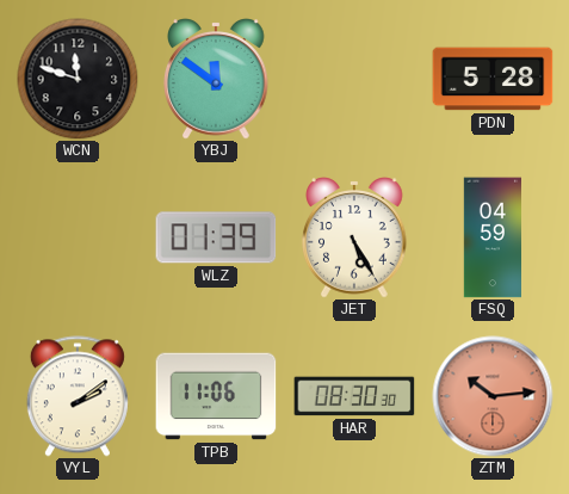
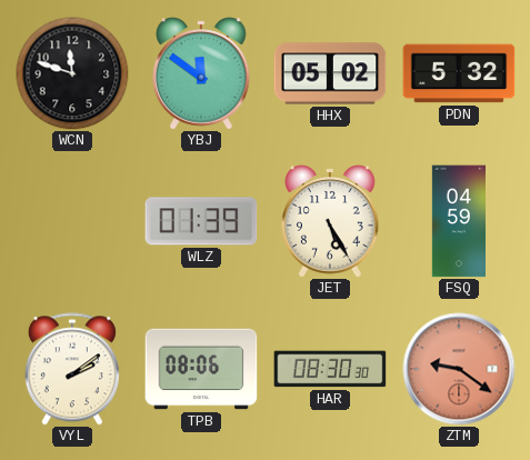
HHX: none -> 05:02 (330, 73)
PDN: 5:28 -> 5:32 (459, 73)
TPB: 11:06 -> 08:06 (201, 369)
ZTM: 10:14 -> 9:21 (459, 369)
